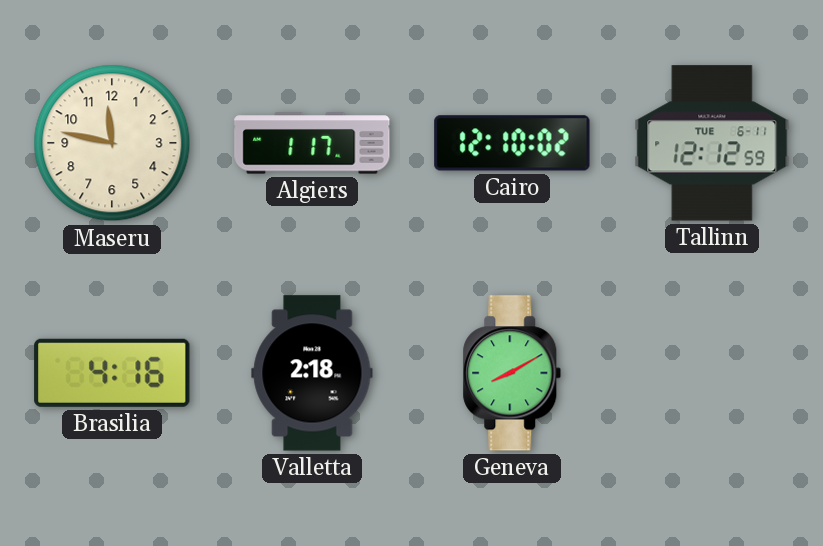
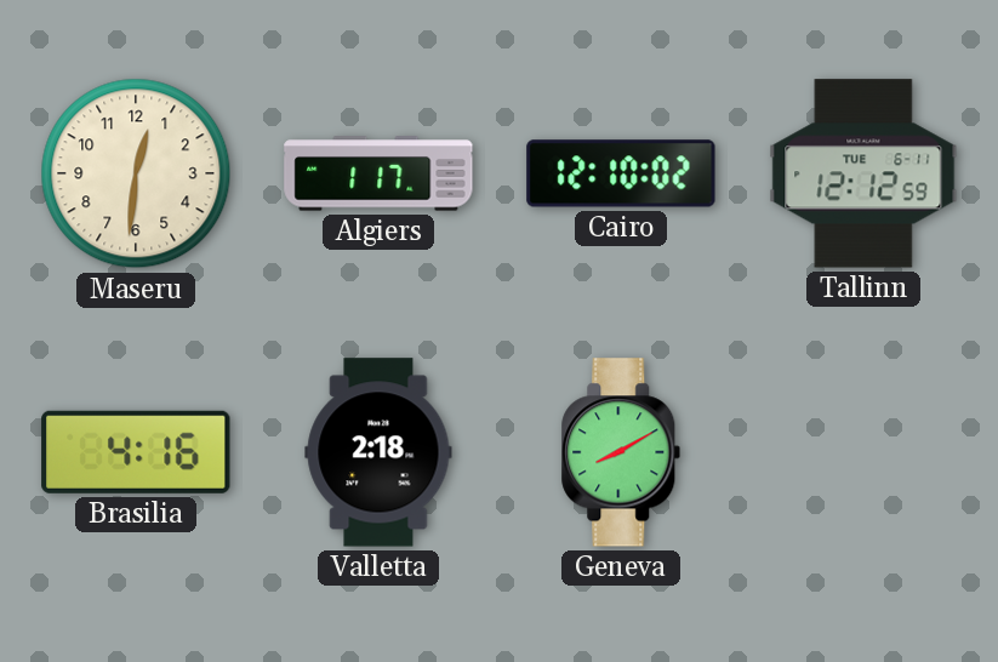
Maseru: 11:47 -> 12:31 (136, 173)
